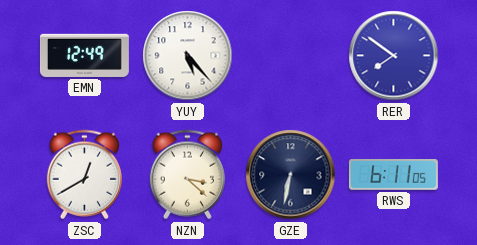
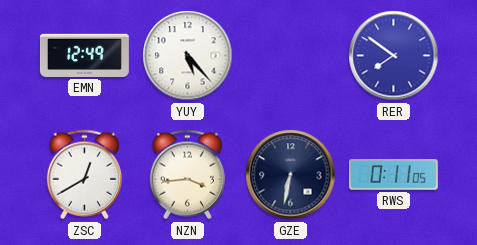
NZN: 3:22 -> 3:44 (187, 175)
RWS: 6:11 -> 0:11 (393, 175)
